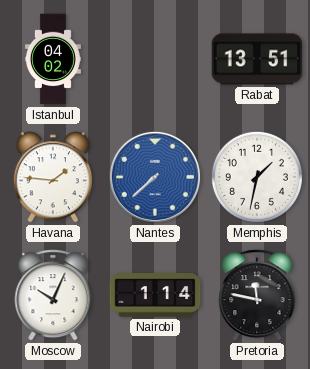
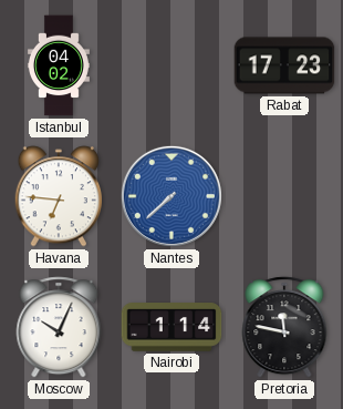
Rabat: 13:51 -> 17:23 (284, 65)
Havana: 1:46 -> 6:46 (59, 196)
Memphis: 1:32 -> none (257, 177)
